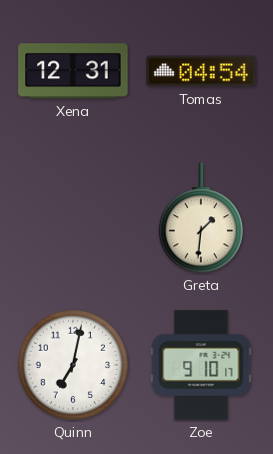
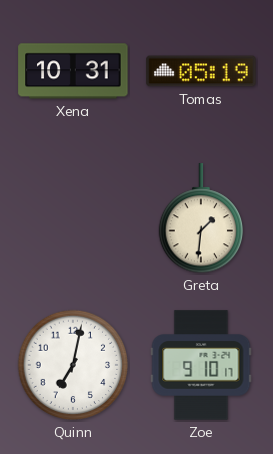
Xena: 12:31 -> 10:31 (73, 71)
Tomas: 04:54 -> 05:19 (201, 71)
